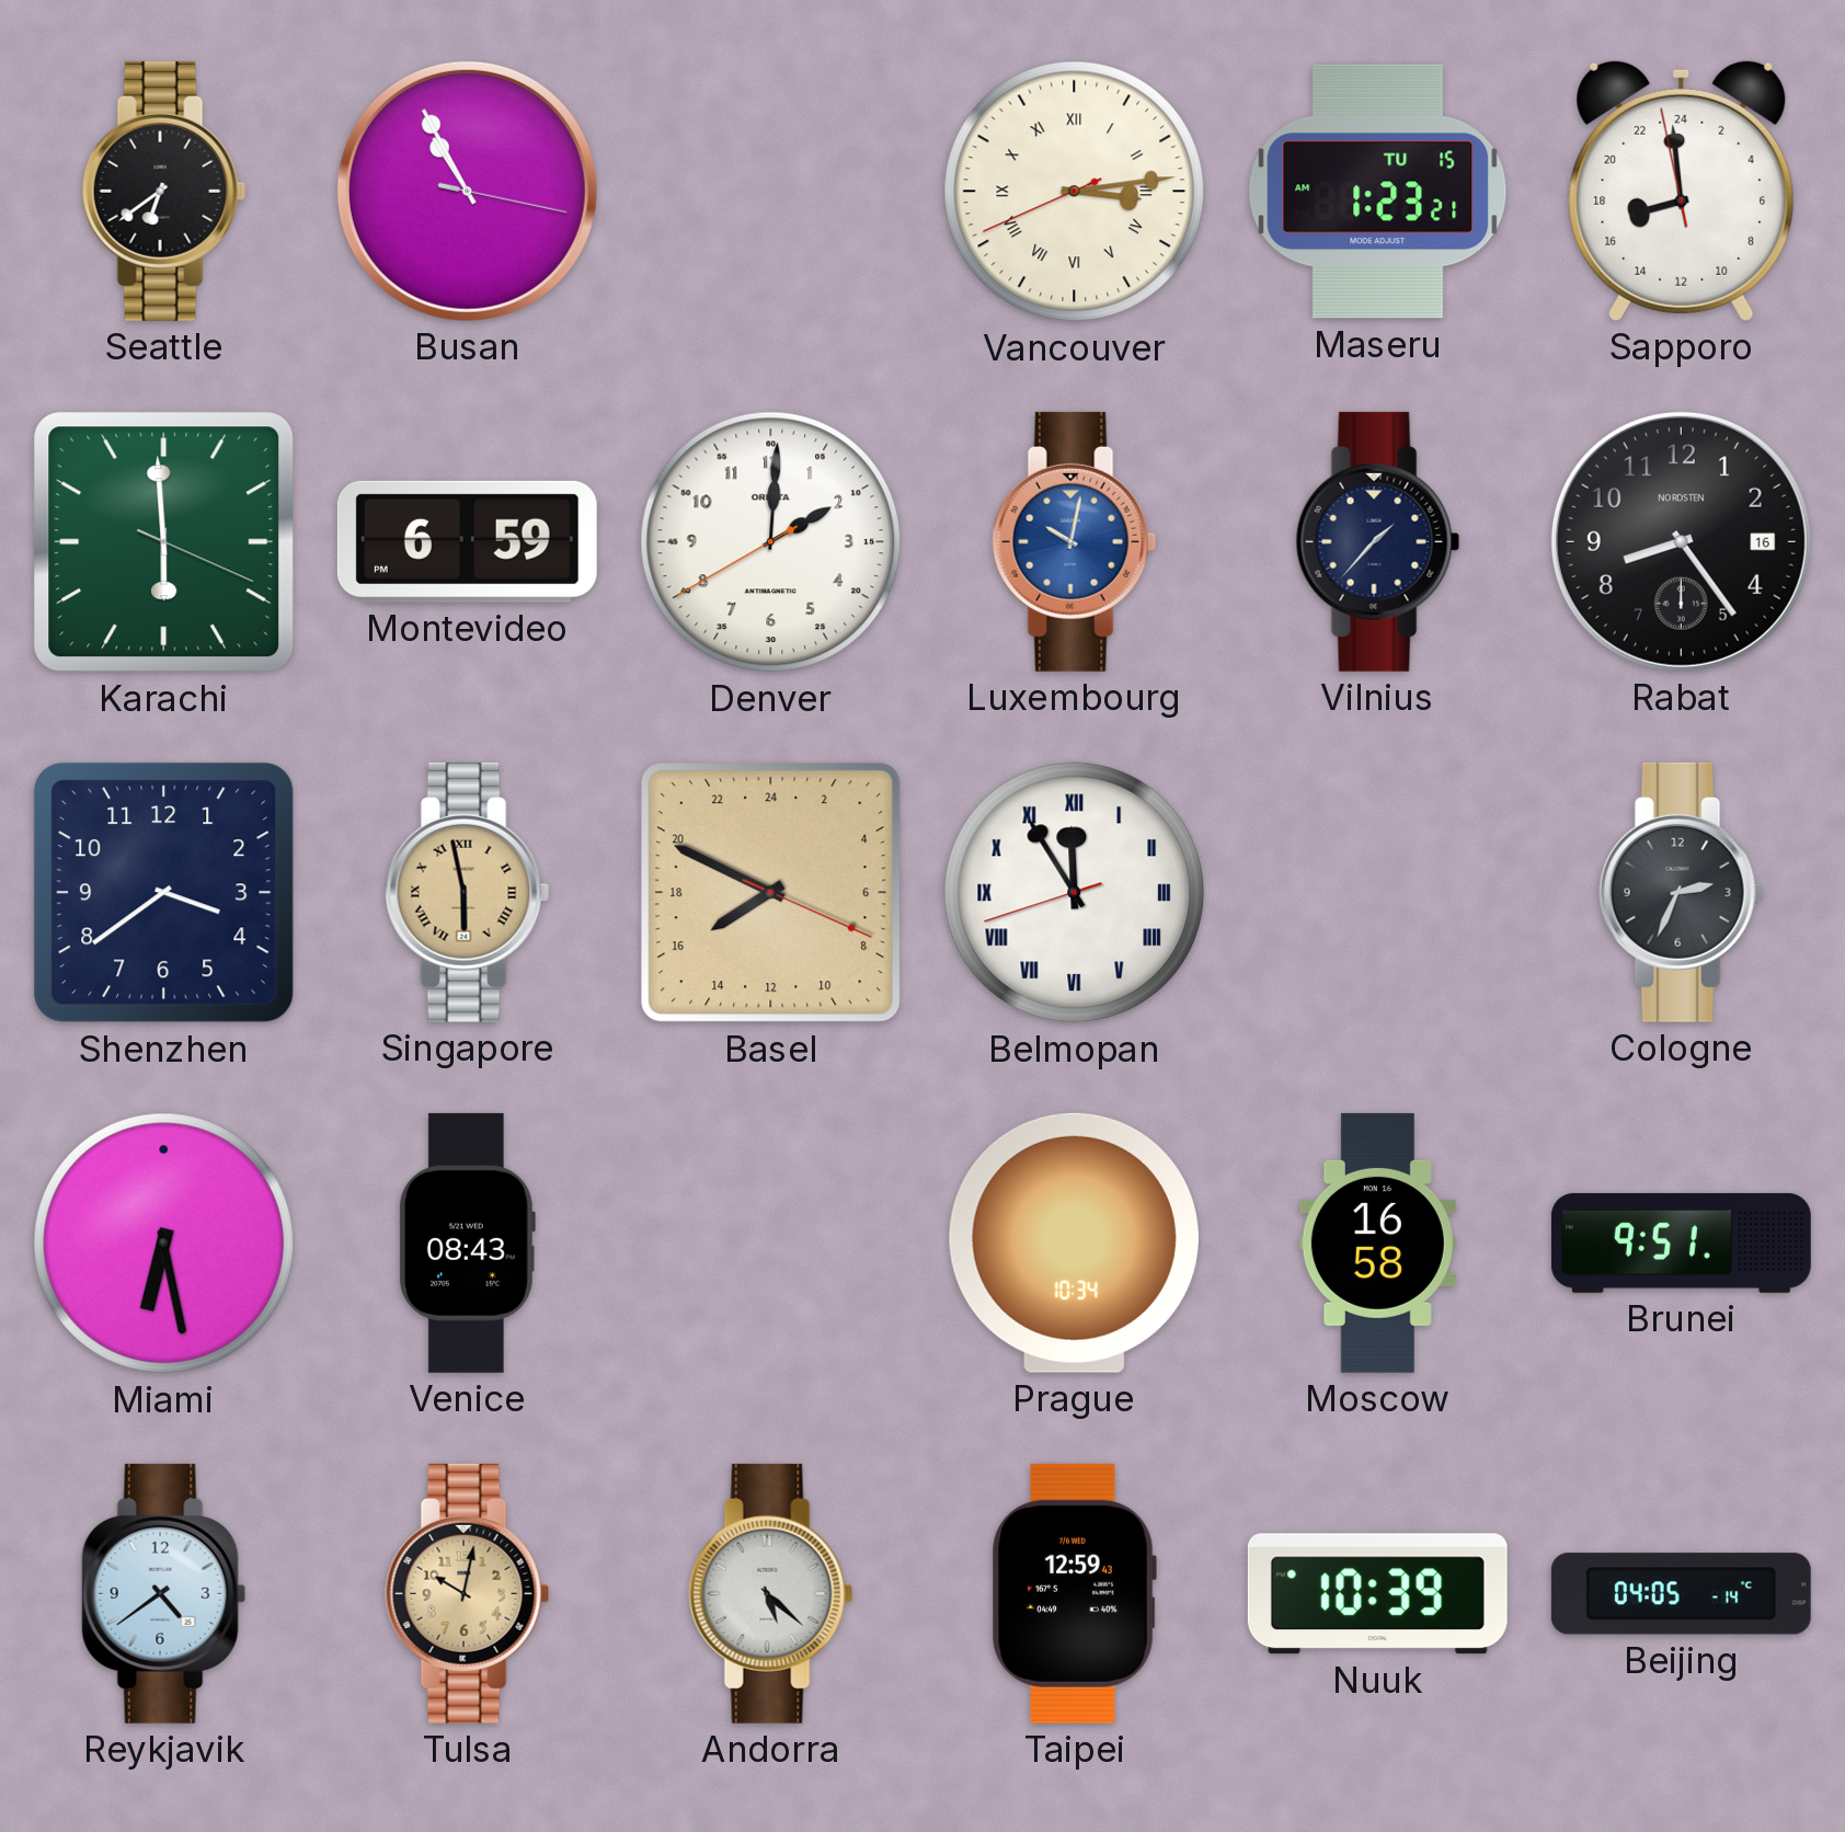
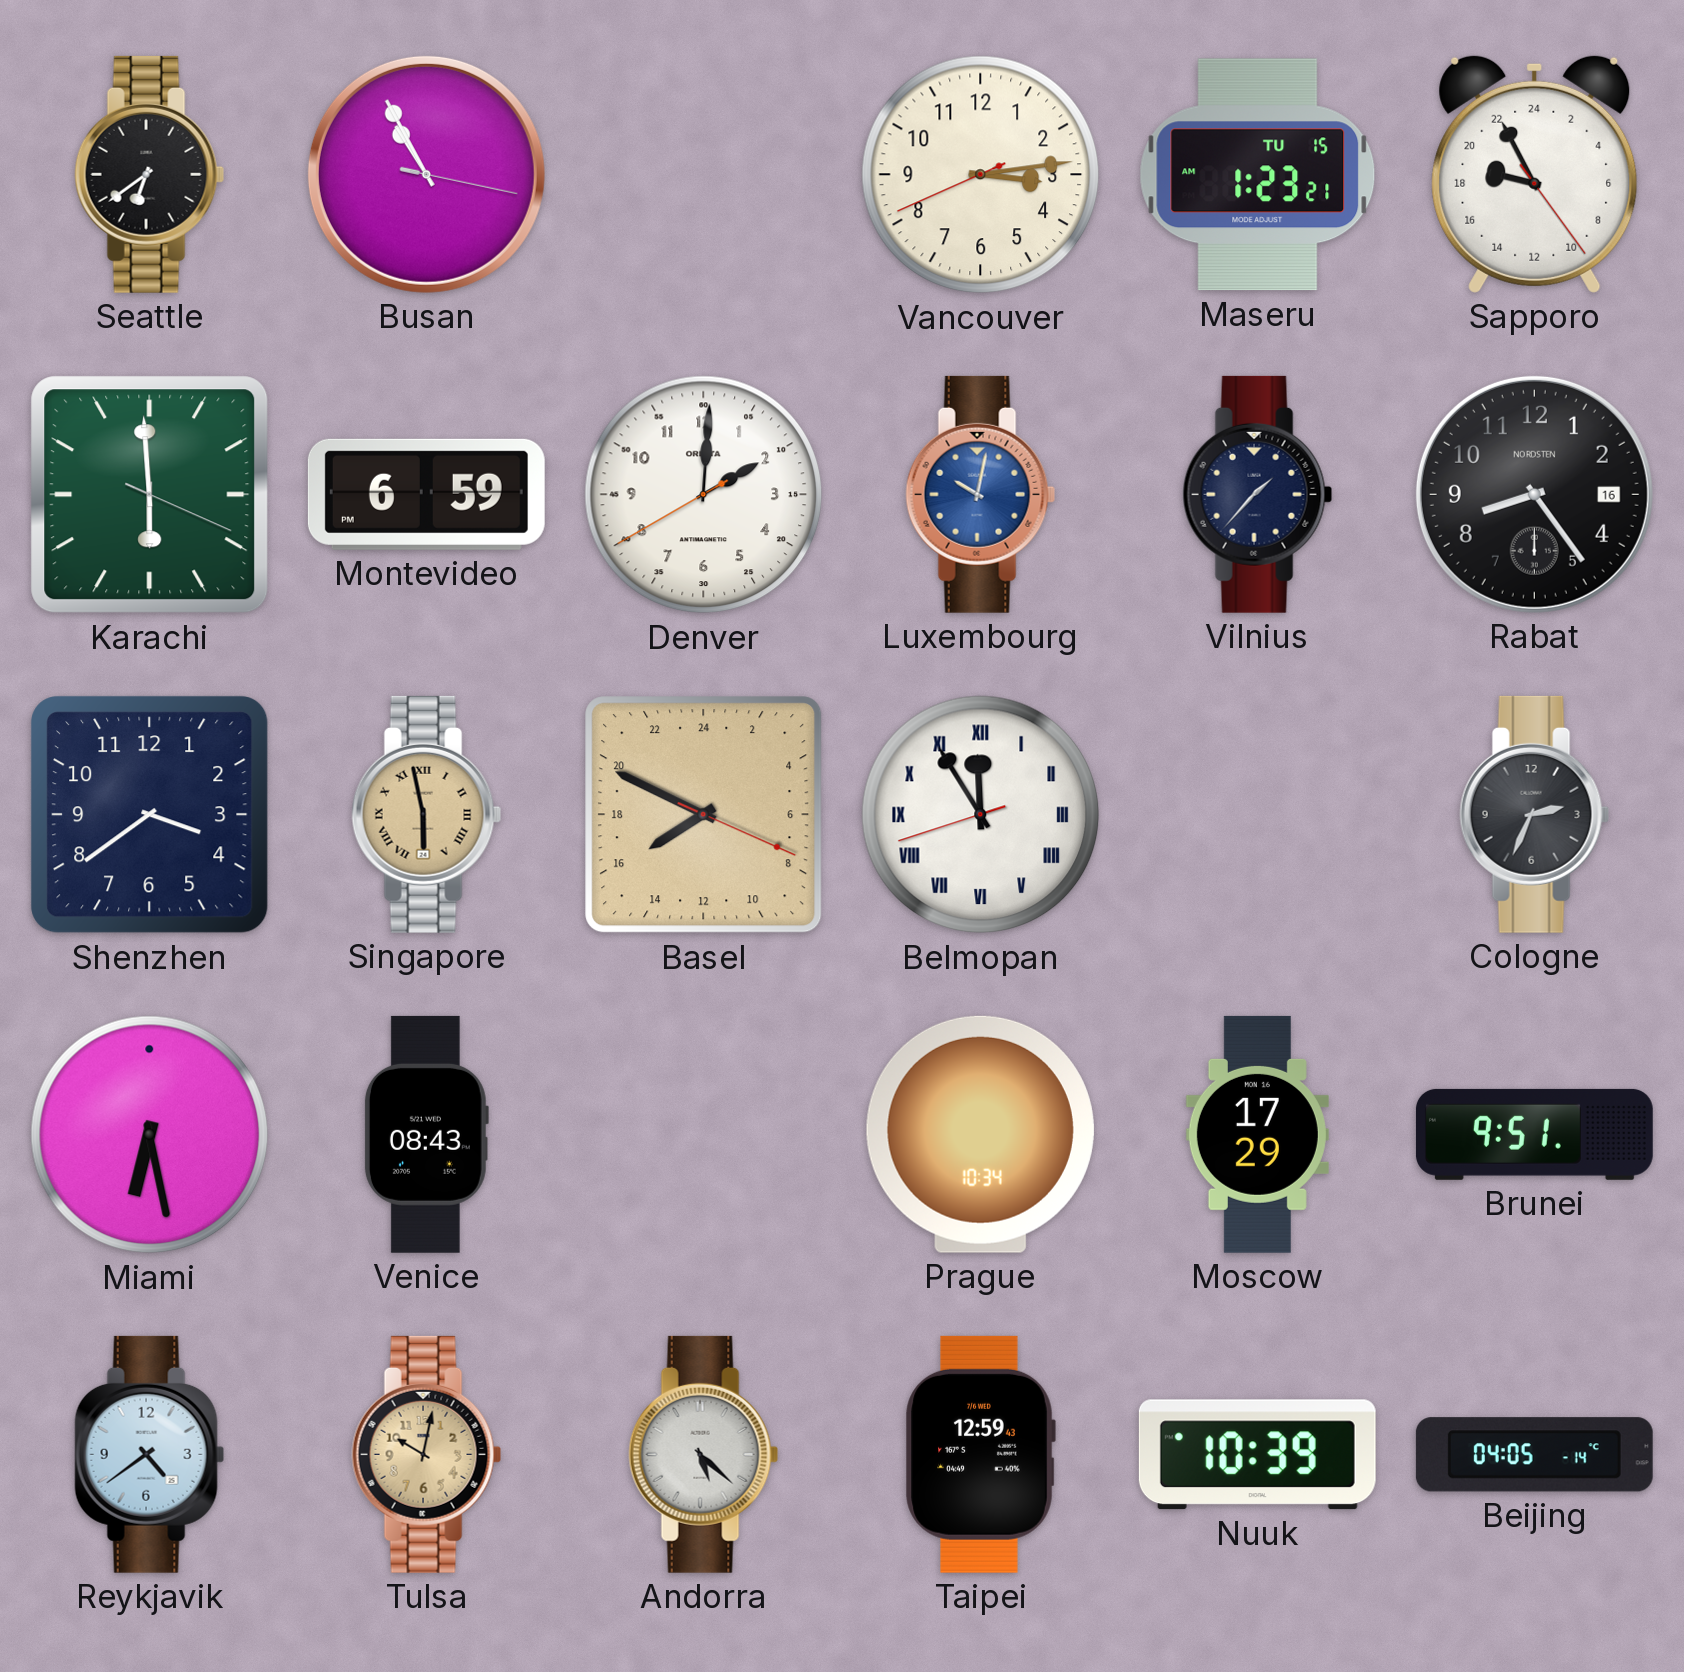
Vancouver numerals: Roman -> Arabic (981, 175)
Sapporo: 16:58 -> 18:55 (1535, 174)
Moscow: 16:58 -> 17:29 (1257, 1134)
